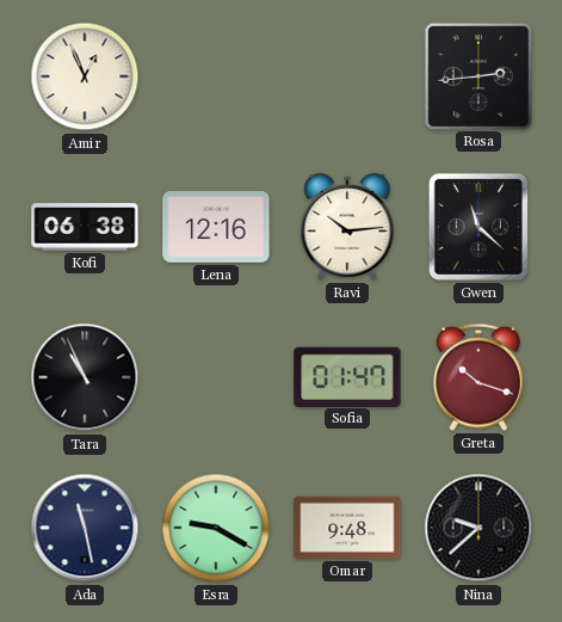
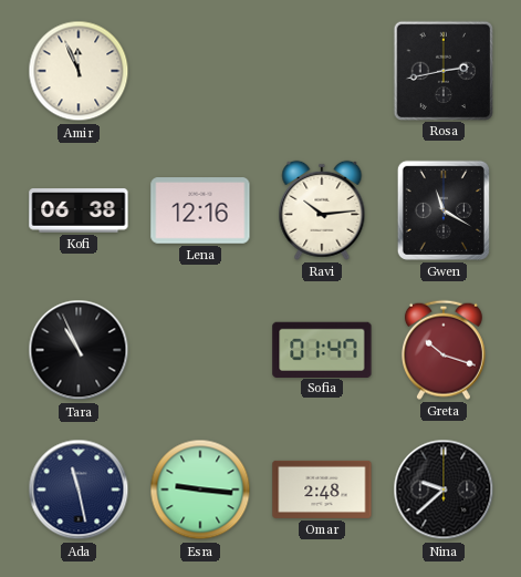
Amir: 12:56 -> 11:56 (79, 71)
Rosa: 2:44 -> 2:43 (442, 70)
Gwen: 11:22 -> 11:20 (444, 210)
Esra: 9:20 -> 9:16 (200, 490)
Omar: 9:48 -> 2:48 (322, 490)
